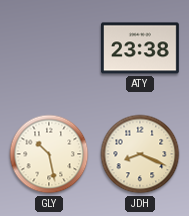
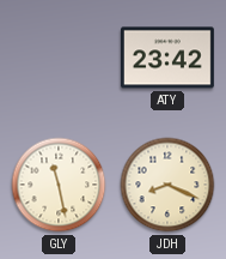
ATY: 23:38 -> 23:42 (167, 58)
GLY: 10:28 -> 11:28 (59, 185)
